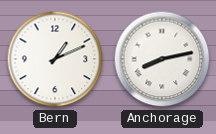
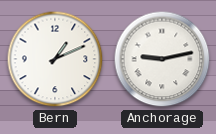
Anchorage: 8:13 -> 9:13 (162, 59)
